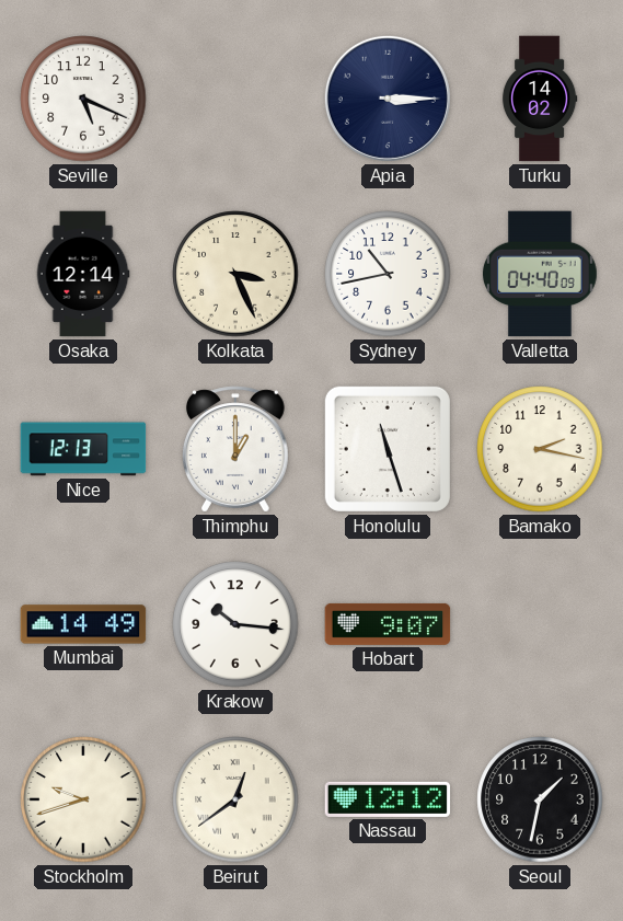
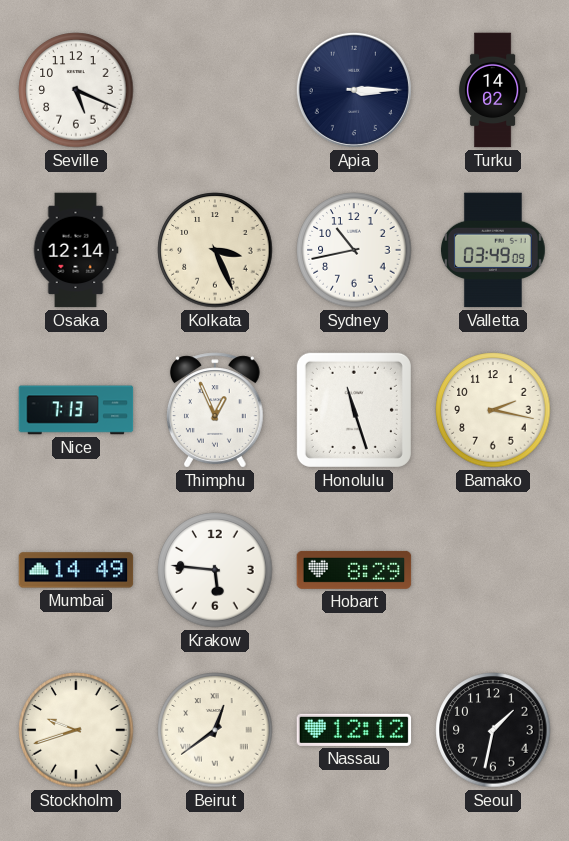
Valletta: 04:40 -> 03:49 (493, 250)
Nice: 12:13 -> 7:13 (76, 410)
Thimphu: 1:00 -> 12:56 (215, 410)
Krakow: 10:16 -> 5:46 (215, 570)
Hobart: 9:07 -> 8:29 (354, 570)
